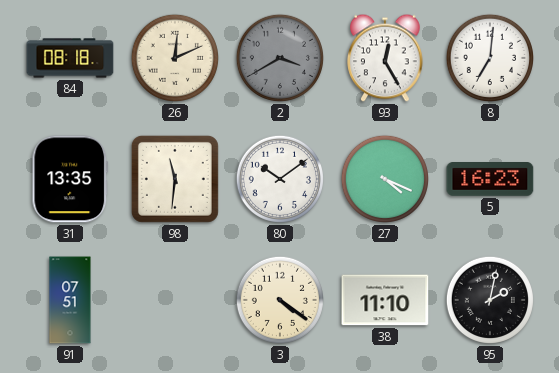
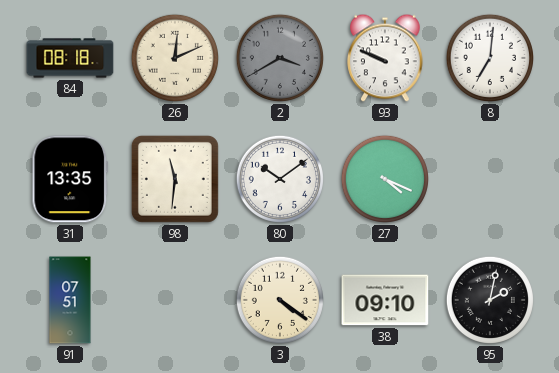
93: 12:25 -> 9:49 (385, 58)
5: 16:23 -> none (490, 179)
38: 11:10 -> 09:10 (385, 300)
